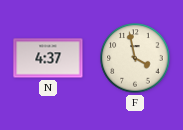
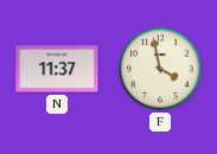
N: 4:37 -> 11:37 (57, 69)
